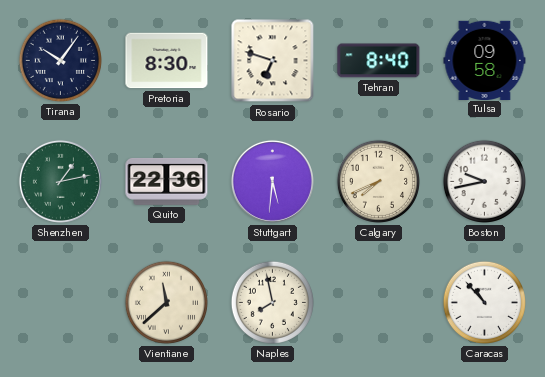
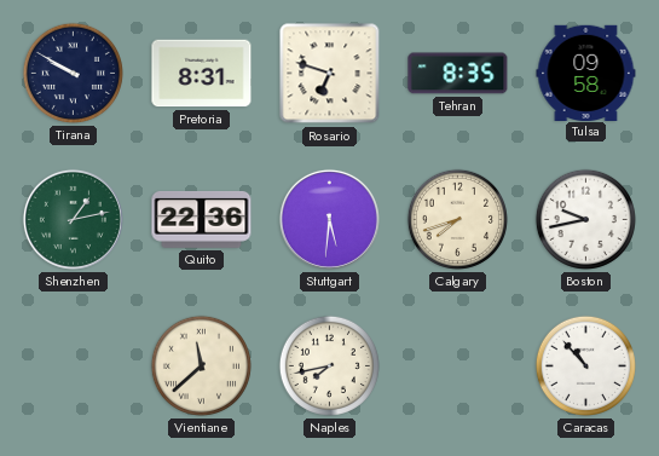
Tirana: 10:06 -> 9:50 (73, 73)
Pretoria: 8:30 -> 8:31 (202, 74)
Tehran: 8:40 -> 8:35 (458, 74)
Calgary: 7:41 -> 7:42 (457, 219)
Naples: 7:58 -> 7:43 (329, 365)
